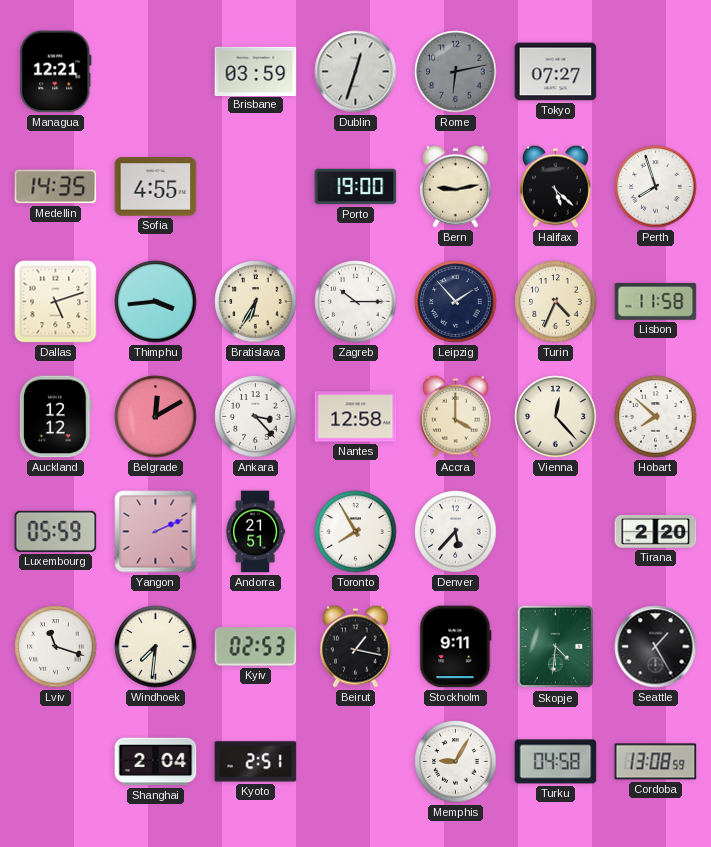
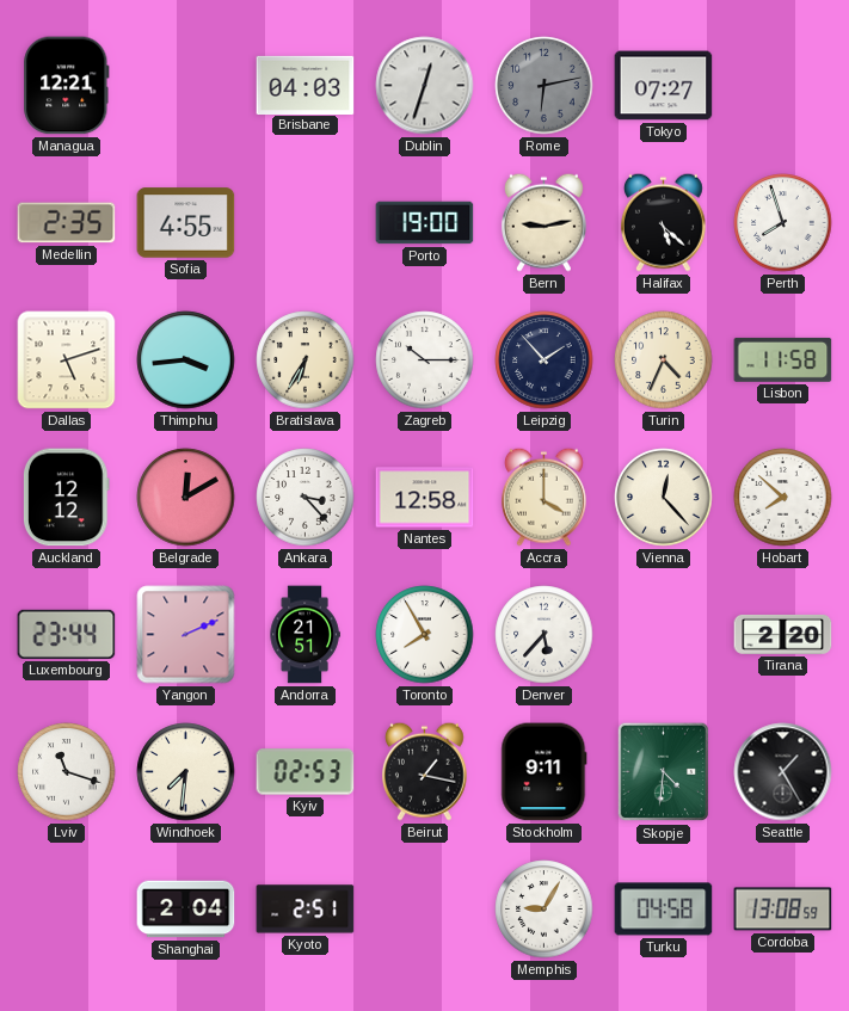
Brisbane: 03:59 -> 04:03 (306, 85)
Medellin: 14:35 -> 2:35 (67, 223)
Luxembourg: 05:59 -> 23:44 (67, 634)
